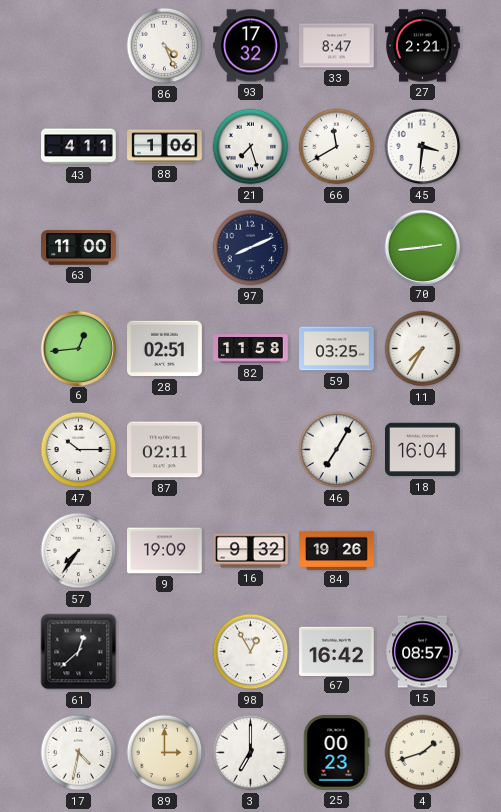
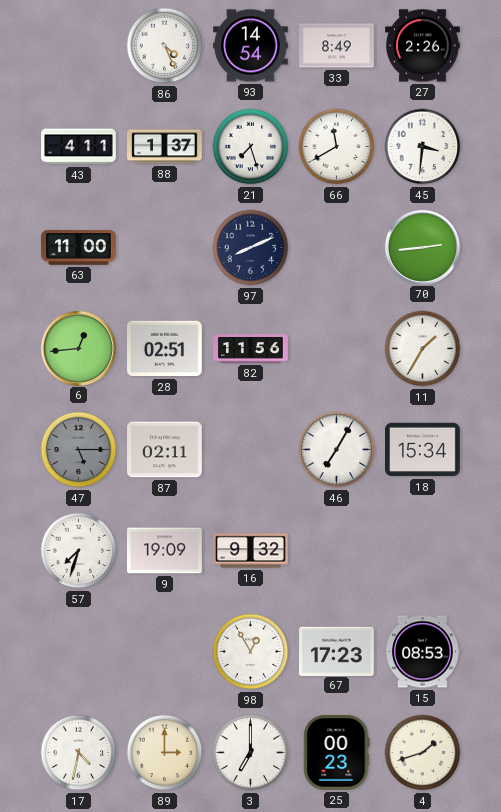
93: 17:32 -> 14:54 (251, 46)
33: 8:47 -> 8:49 (337, 46)
27: 2:21 -> 2:26 (423, 46)
88: 1:06 -> 1:37 (165, 147)
82: 11:58 -> 11:56 (251, 349)
59: 03:25 -> none (337, 349)
11: 7:35 -> 1:35 (423, 349)
47: 10:15 -> 5:15 (79, 450)
47 dial: white -> grey (79, 450)
18: 16:04 -> 15:34 (423, 450)
57: 7:36 -> 7:33 (79, 551)
84: 19:26 -> none (337, 550)
61: 12:38 -> none (79, 652)
67: 16:42 -> 17:23 (337, 651)
15: 08:57 -> 08:53 (423, 652)
